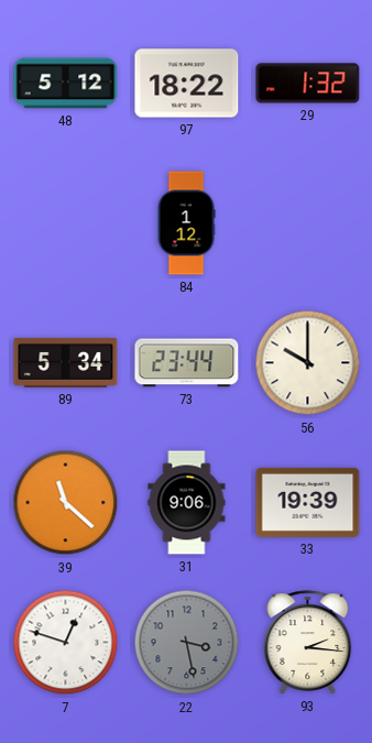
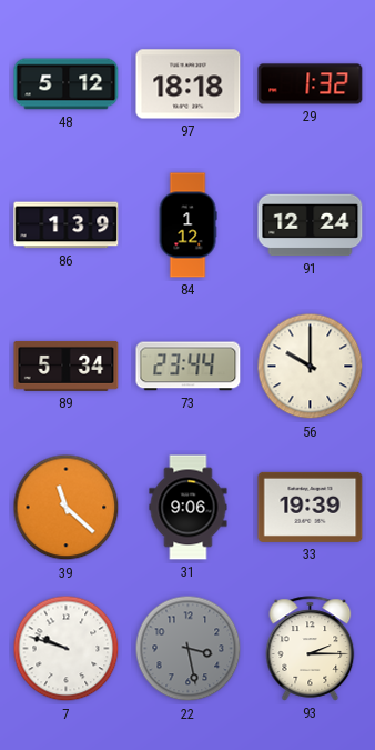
97: 18:22 -> 18:18 (189, 84)
86: none -> 1:39 (67, 226)
91: none -> 12:24 (311, 226)
7: 12:48 -> 9:48 (67, 649)
93: 2:16 -> 2:15 (311, 649)
